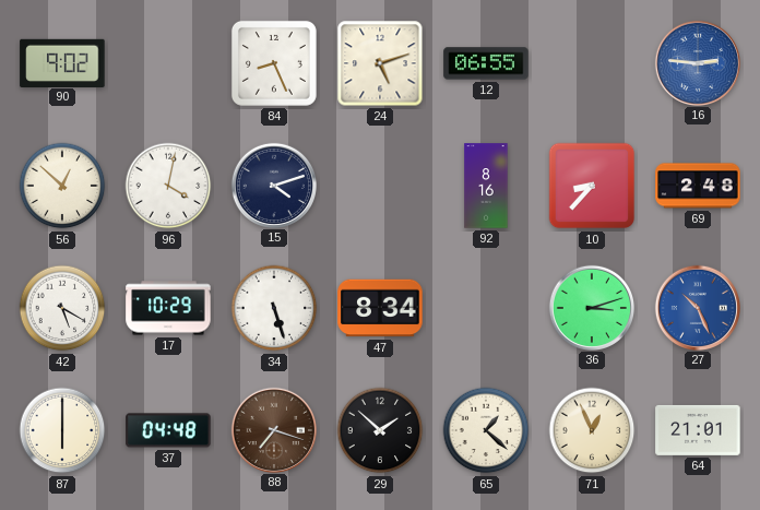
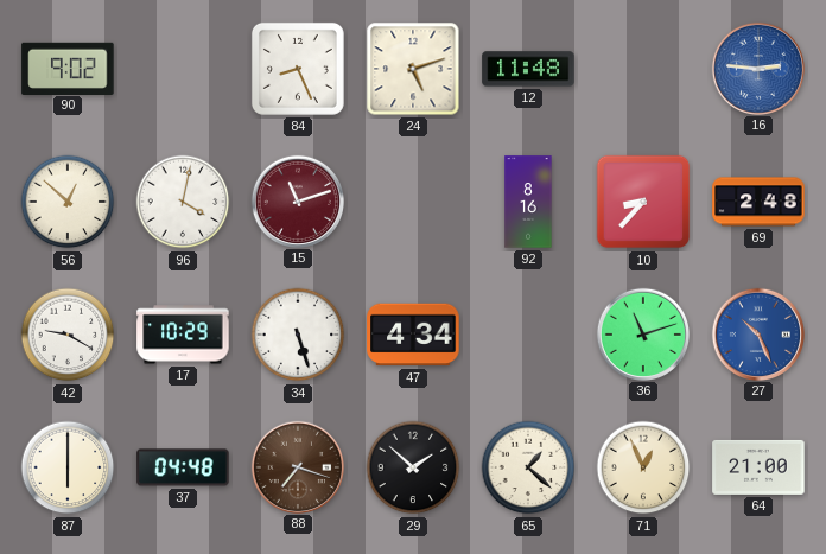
12: 06:55 -> 11:48 (528, 69)
15: 4:12 -> 11:12 (297, 200)
15 dial: navy -> burgundy (297, 200)
42: 5:20 -> 9:20 (68, 335)
47: 8:34 -> 4:34 (413, 335)
36: 3:12 -> 11:12 (642, 333)
64: 21:01 -> 21:00 (758, 467)
